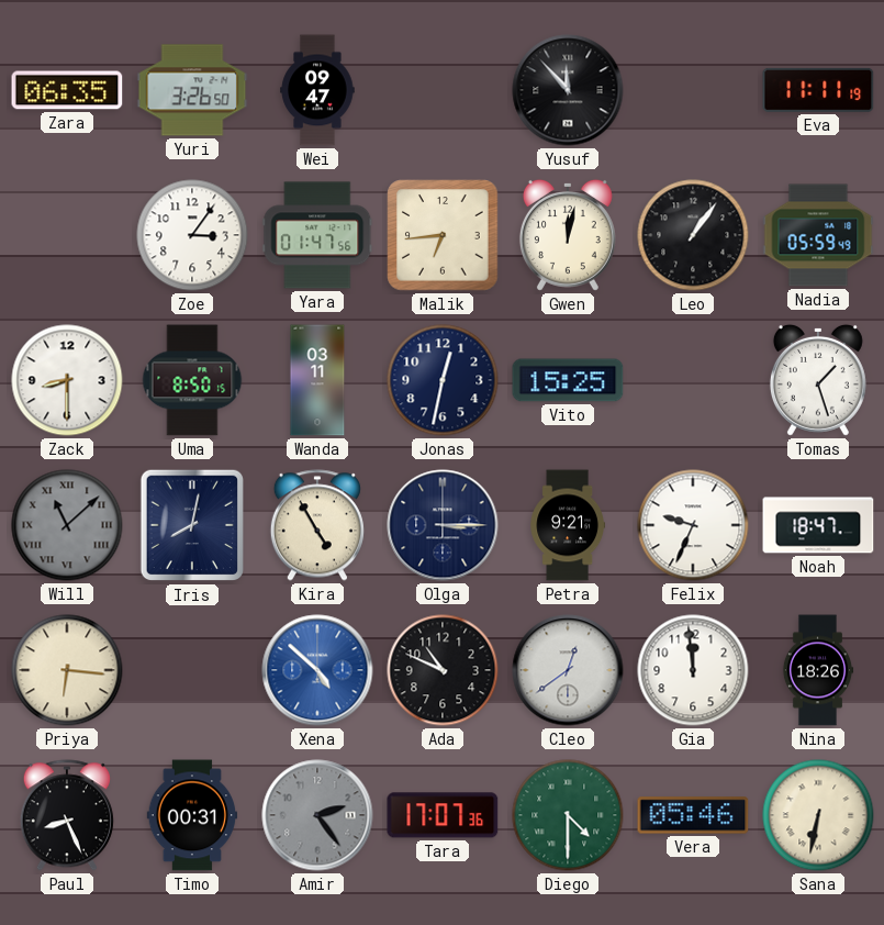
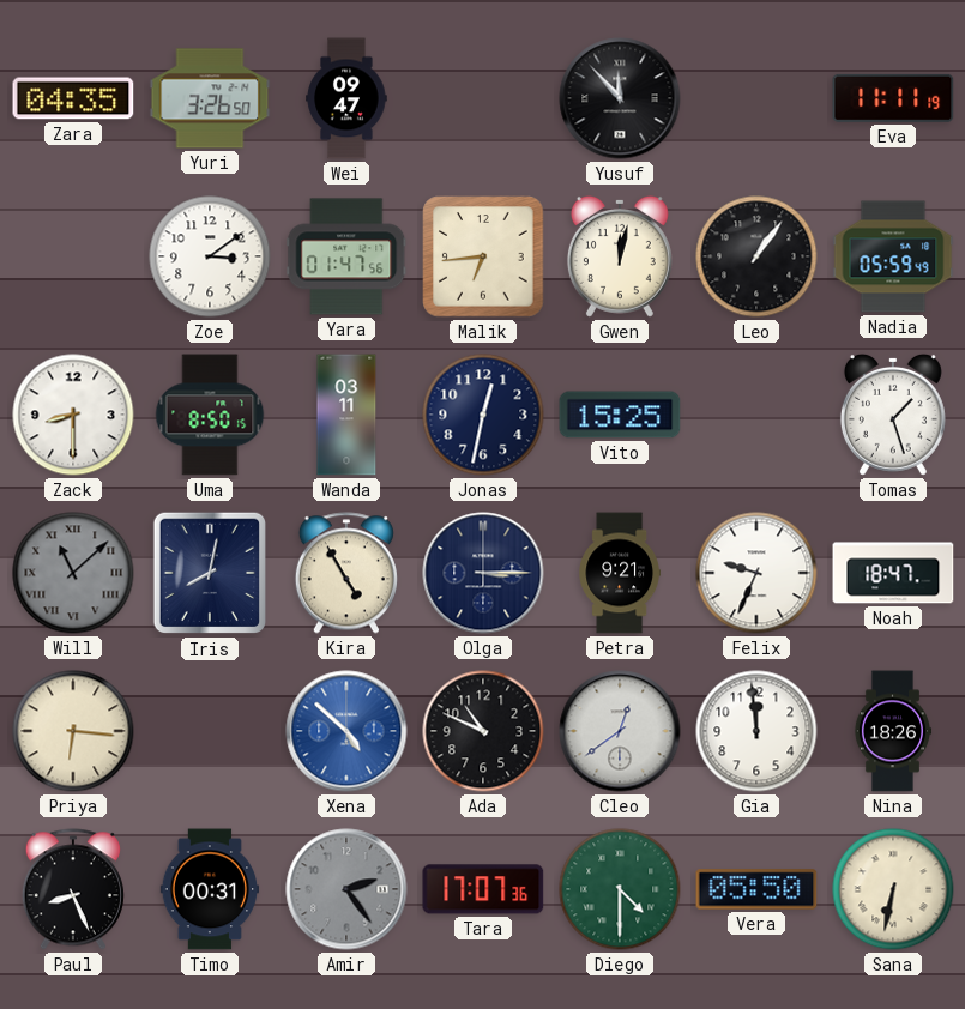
Zara: 06:35 -> 04:35 (73, 98)
Zoe: 3:06 -> 3:09 (210, 256)
Vera: 05:46 -> 05:50 (756, 889)
